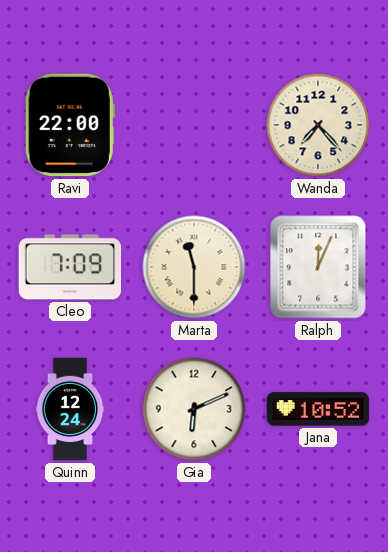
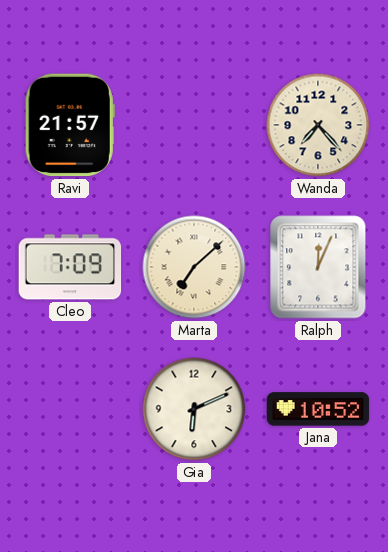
Ravi: 22:00 -> 21:57 (70, 125)
Marta: 11:30 -> 7:08 (194, 267)
Quinn: 12:24 -> none (70, 409)
